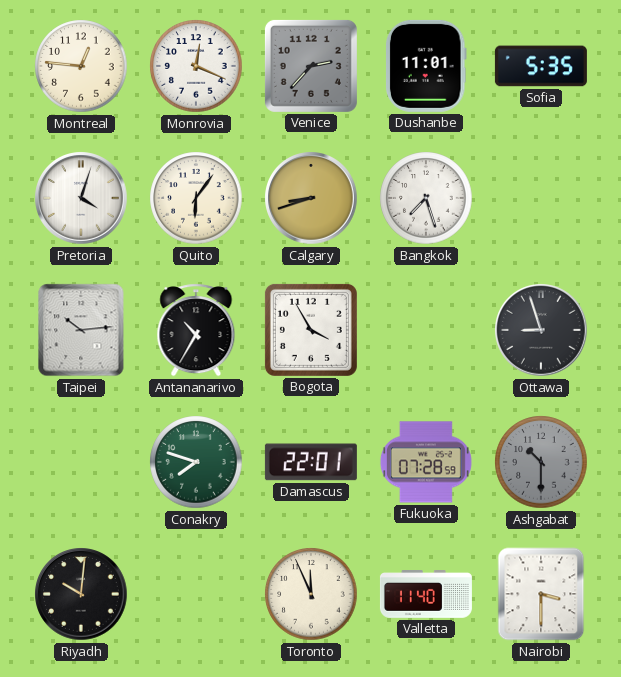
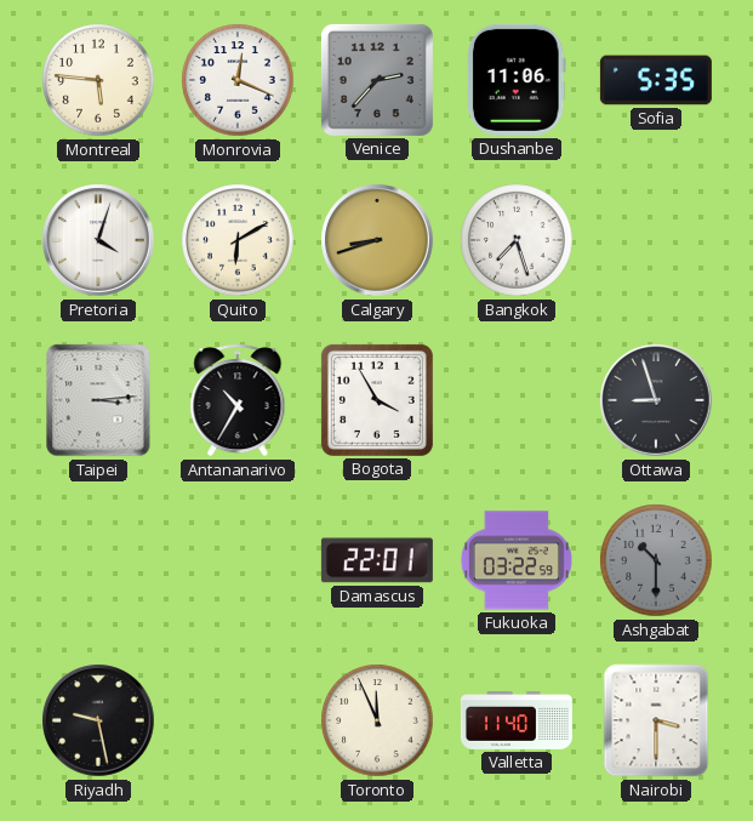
Montreal: 12:46 -> 5:46 (98, 80)
Dushanbe: 11:01 -> 11:06 (517, 80)
Quito: 6:06 -> 6:10 (238, 240)
Taipei: 10:14 -> 3:14 (98, 400)
Conakry: 7:48 -> none (196, 462)
Fukuoka: 07:28 -> 03:22 (517, 560)
Riyadh: 10:01 -> 9:28 (98, 720)
